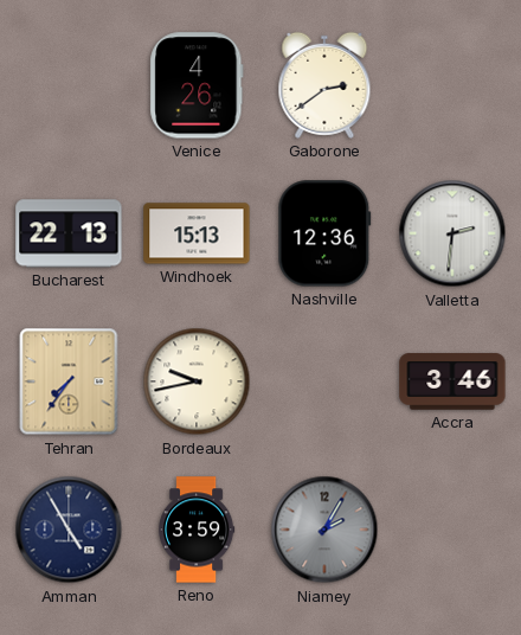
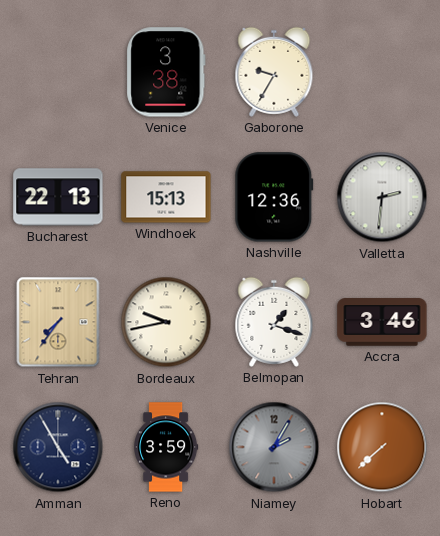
Venice: 4:26 -> 3:38 (166, 72)
Gaborone: 2:39 -> 9:35 (274, 72)
Belmopan: none -> 1:18 (274, 322)
Hobart: none -> 7:38 (382, 447)
